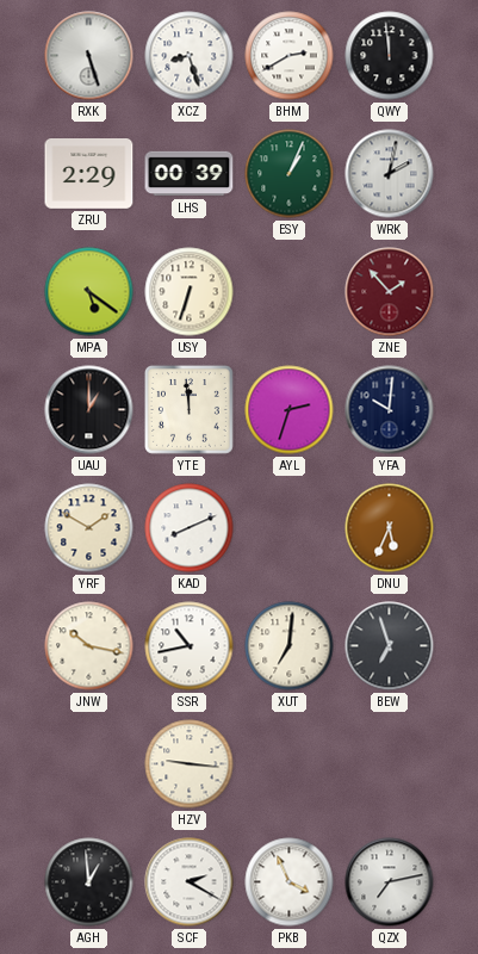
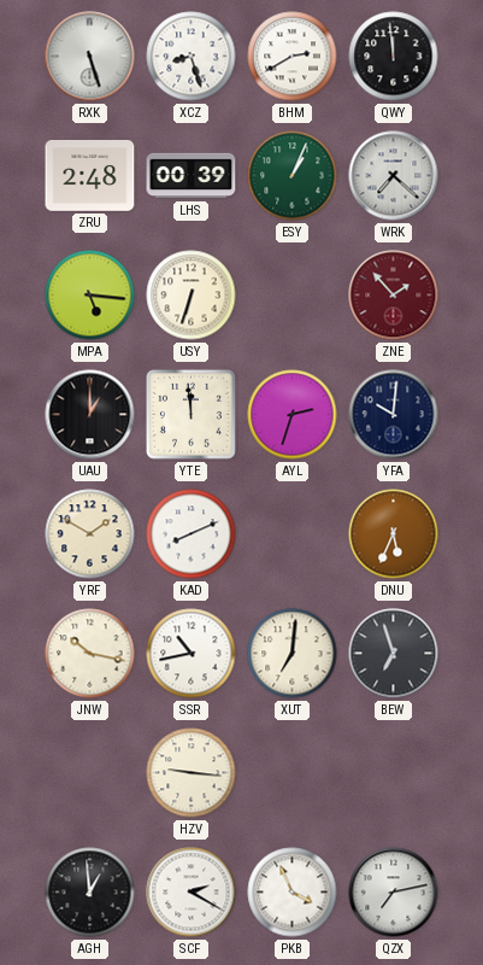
ZRU: 2:29 -> 2:48 (90, 176)
WRK: 2:02 -> 7:22 (394, 176)
MPA: 5:21 -> 5:16 (90, 296)
